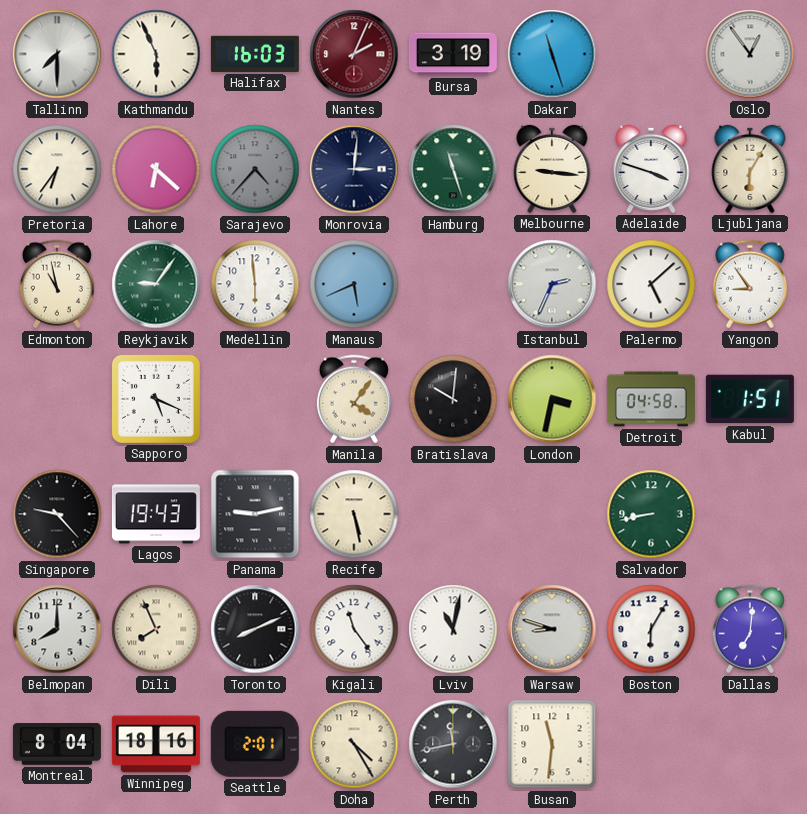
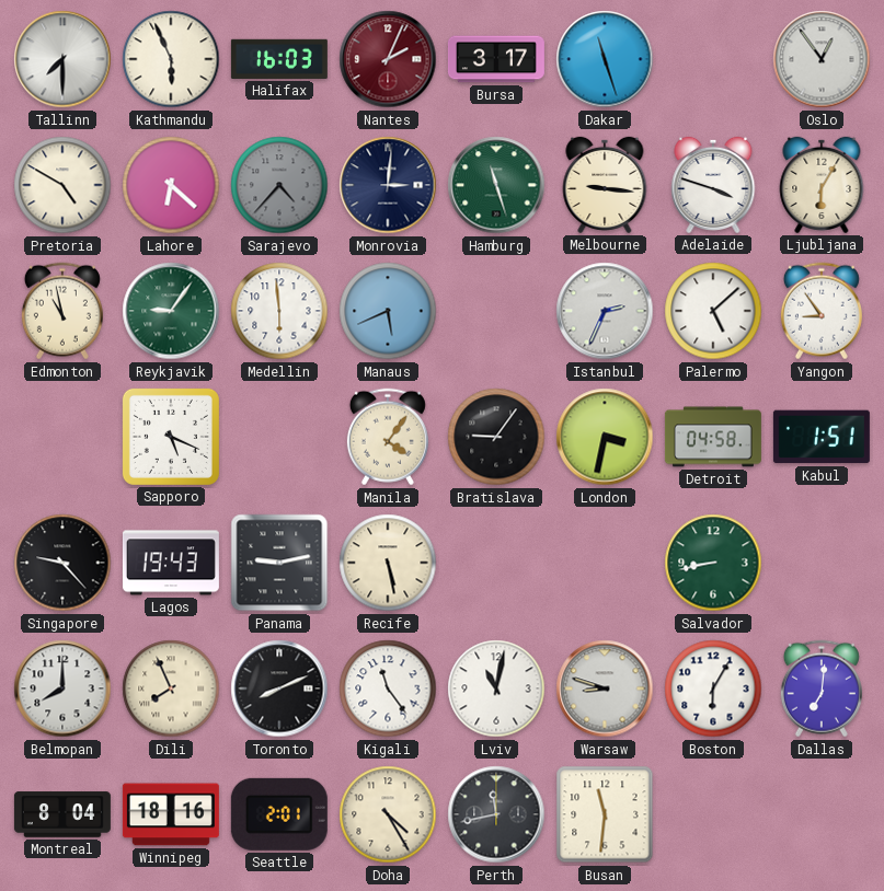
Bursa: 3:19 -> 3:17 (496, 59)
Pretoria: 6:36 -> 4:50 (62, 185)
Bratislava: 10:01 -> 9:06 (496, 437)
